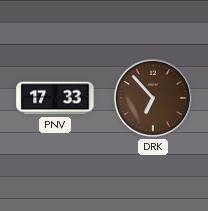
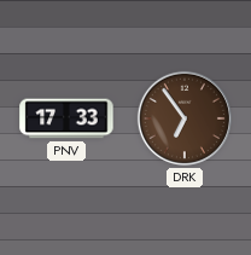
DRK: 6:53 -> 6:54 (185, 118)
